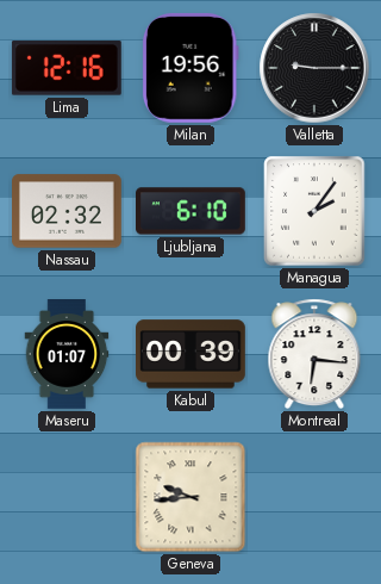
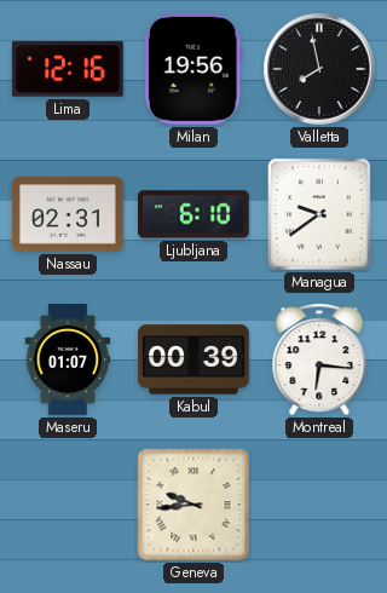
Valletta: 9:15 -> 7:58 (319, 69)
Nassau: 02:32 -> 02:31 (69, 214)
Managua: 2:06 -> 9:39 (319, 214)
